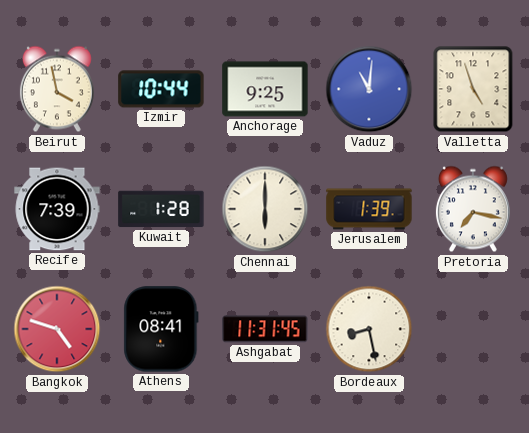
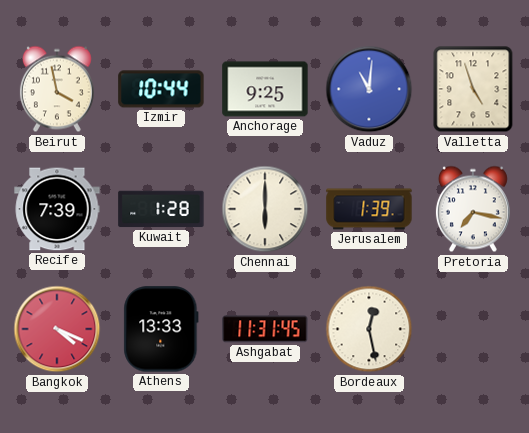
Bangkok: 4:48 -> 4:19 (57, 329)
Athens: 08:41 -> 13:33 (161, 329)
Bordeaux: 8:28 -> 12:28 (369, 329)
